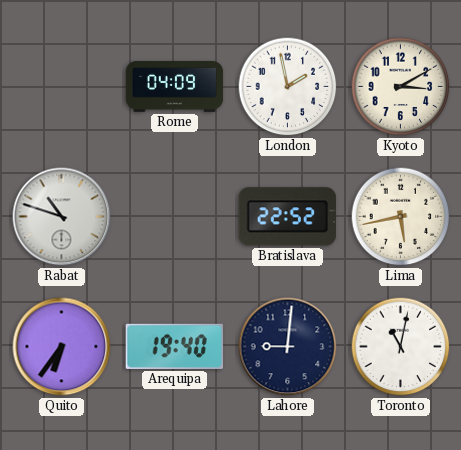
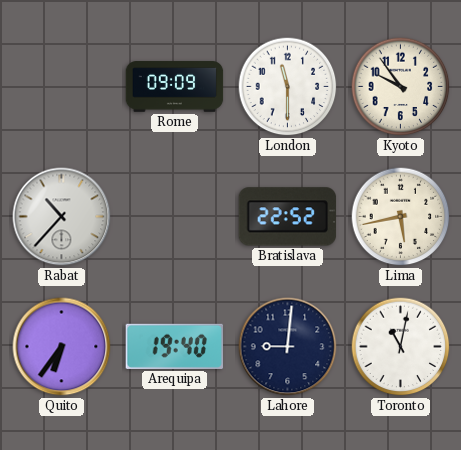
Rome: 04:09 -> 09:09 (175, 87)
London: 1:58 -> 11:30 (288, 87)
Kyoto: 3:10 -> 9:54 (401, 87)
Rabat: 10:48 -> 10:37 (62, 217)
